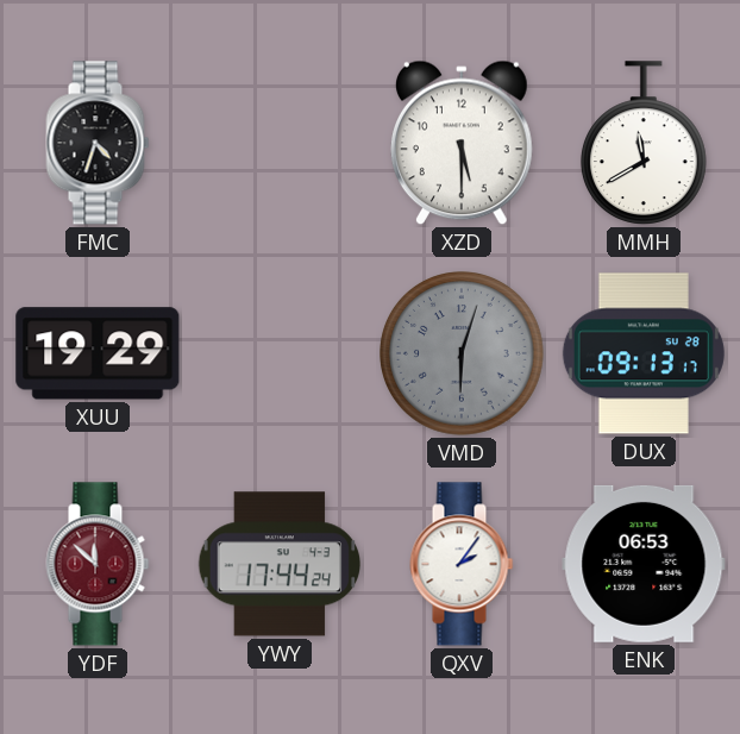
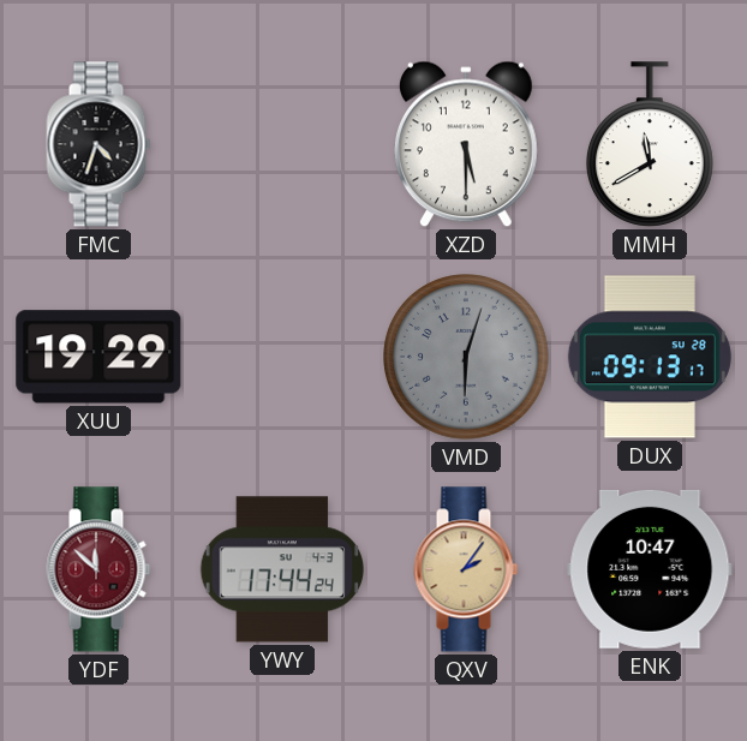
QXV dial: white -> champagne (466, 569)
ENK: 06:53 -> 10:47 (650, 569)
